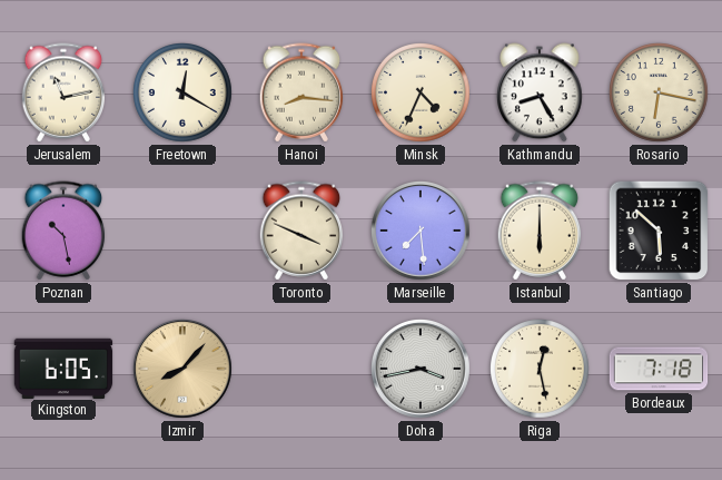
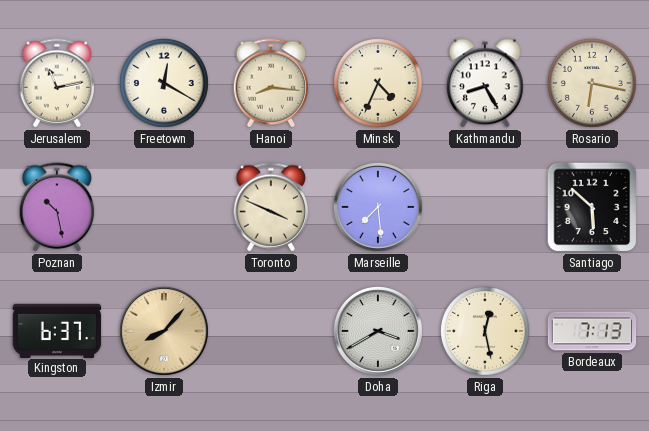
Istanbul: 6:00 -> none (540, 231)
Kingston: 6:05 -> 6:37 (57, 330)
Doha: 3:43 -> 3:40 (378, 331)
Bordeaux: 7:18 -> 7:13 (592, 331)
